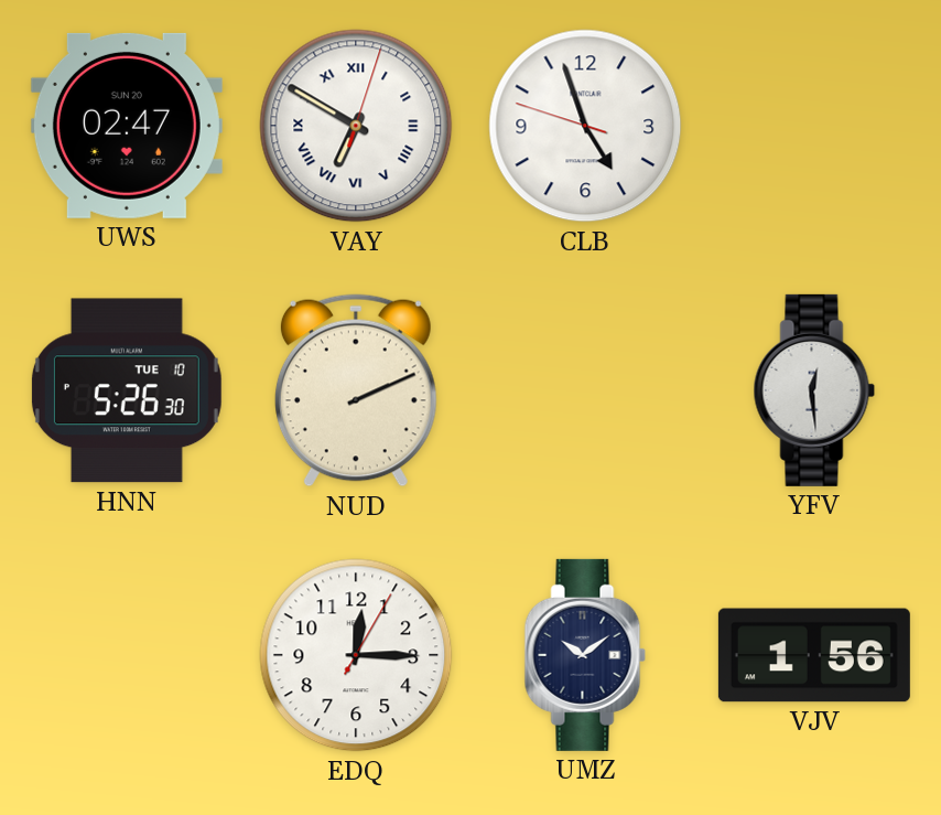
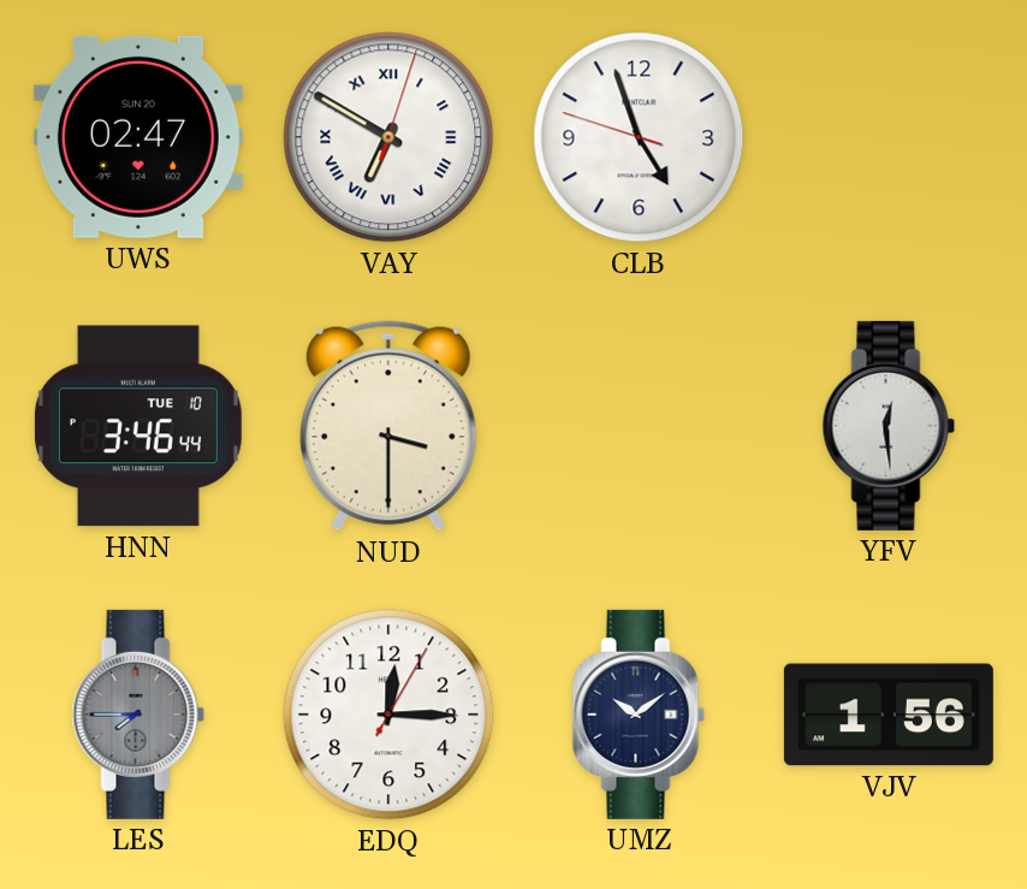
HNN: 5:26 -> 3:46 (138, 426)
NUD: 2:11 -> 3:30 (388, 426)
LES: none -> 7:45 (138, 715)
